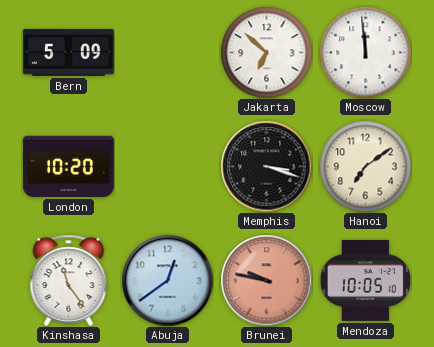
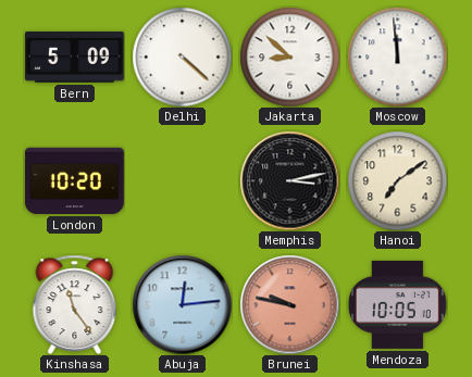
Delhi: none -> 4:22 (182, 56)
Jakarta: 6:52 -> 8:52 (289, 56)
Memphis: 3:18 -> 3:13 (289, 180)
Abuja: 12:39 -> 12:14 (182, 304)
